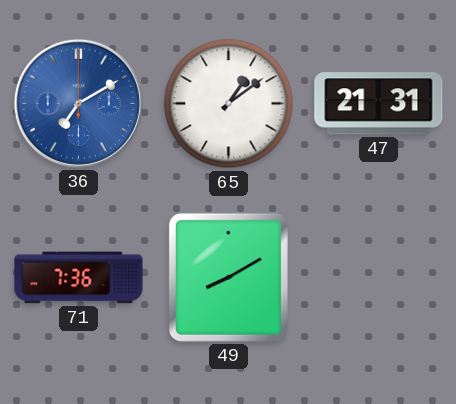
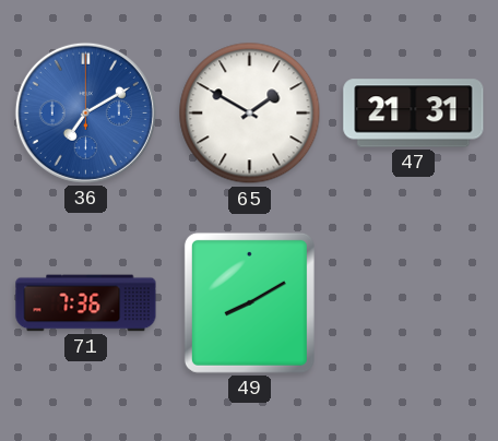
65: 1:09 -> 1:50 (250, 114)
